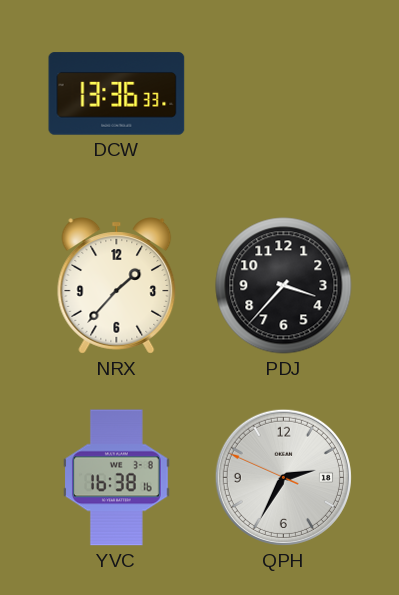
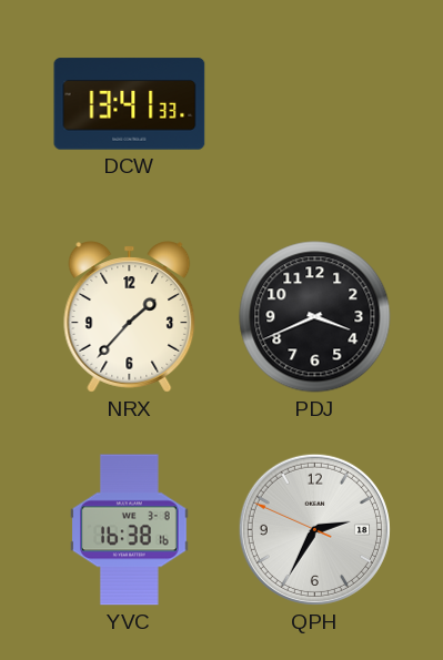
DCW: 13:36 -> 13:41 (130, 104)
PDJ: 3:37 -> 3:41 (315, 317)
